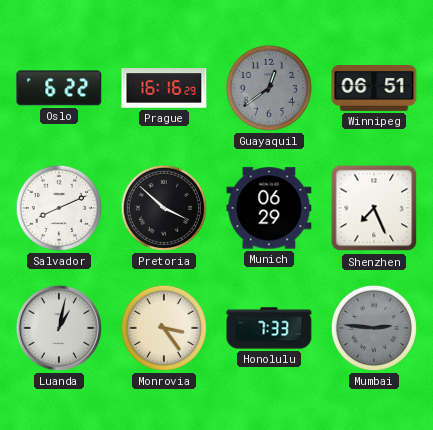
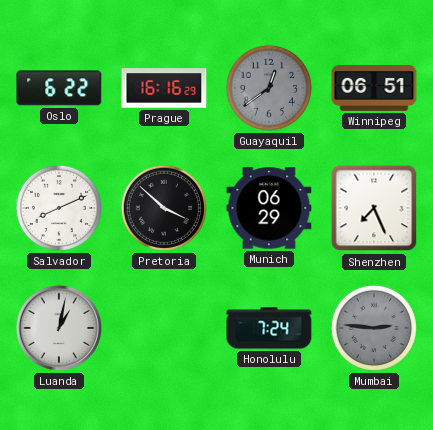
Monrovia: 3:24 -> none (164, 328)
Honolulu: 7:33 -> 7:24 (269, 328)
